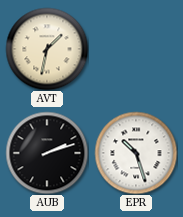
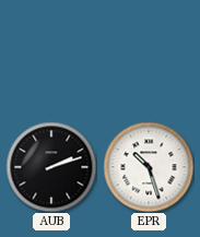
AVT: 1:32 -> none (47, 49)
